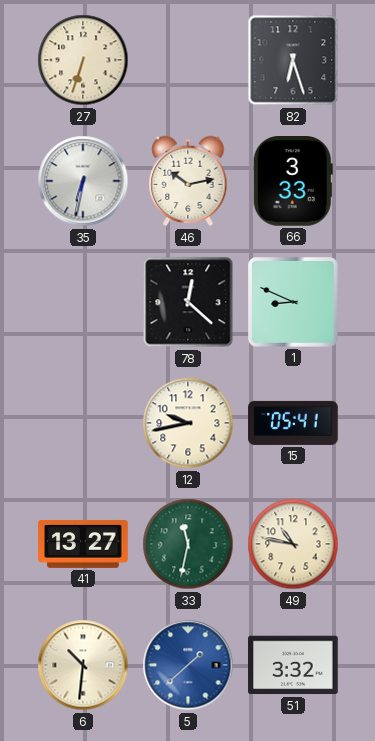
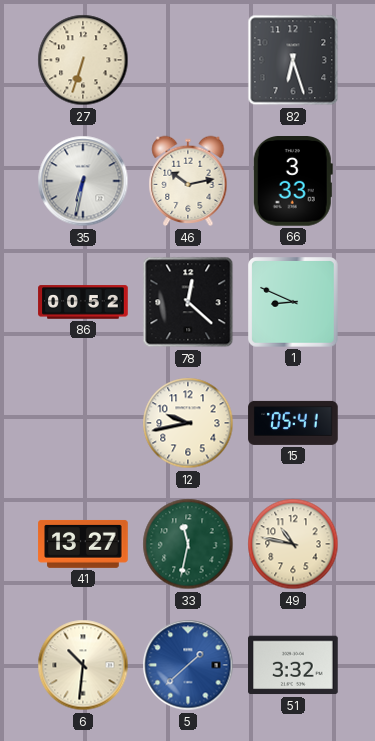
86: none -> 00:52 (83, 302)
